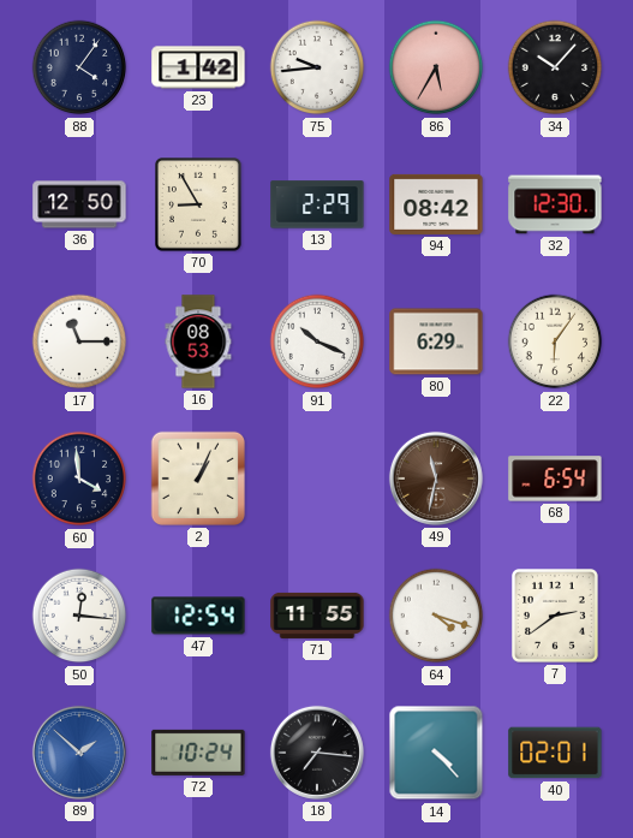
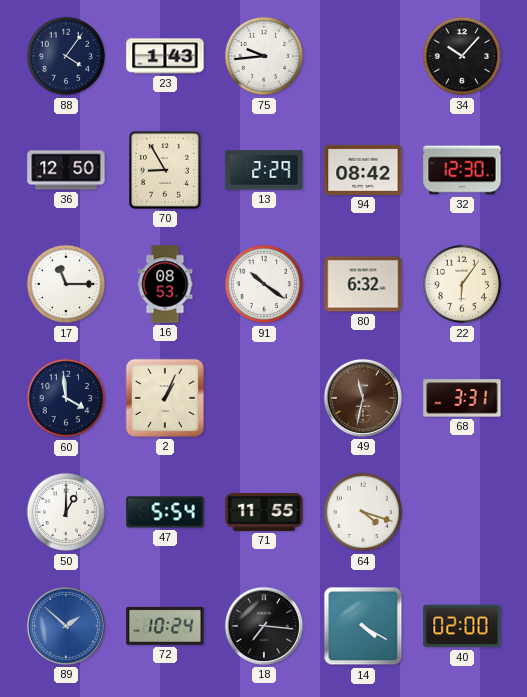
23: 1:42 -> 1:43 (165, 56)
86: 5:35 -> none (436, 67)
91: 10:19 -> 10:21 (264, 284)
80: 6:29 -> 6:32 (363, 284)
68: 6:54 -> 3:31 (462, 398)
50: 12:16 -> 1:00 (66, 512)
47: 12:54 -> 5:54 (165, 512)
7: 2:39 -> none (556, 617)
14: 4:23 -> 4:20 (363, 626)
40: 02:01 -> 02:00 (462, 626)
